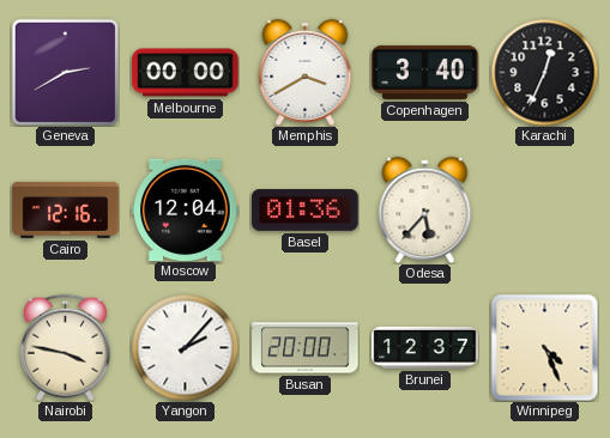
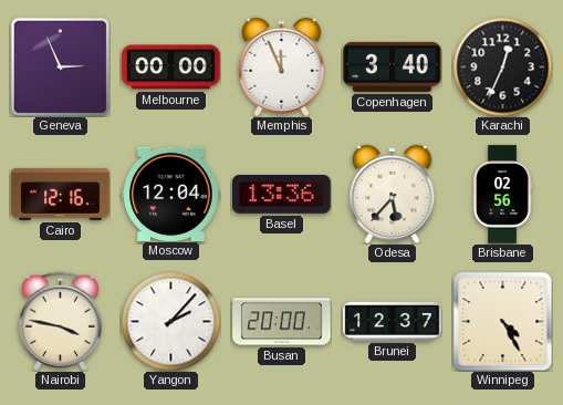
Geneva: 2:40 -> 2:56 (60, 66)
Memphis: 3:40 -> 11:56 (282, 66)
Basel: 01:36 -> 13:36 (282, 195)
Brisbane: none -> 02:56 (502, 195)
Winnipeg: 4:26 -> 4:25 (502, 321)
